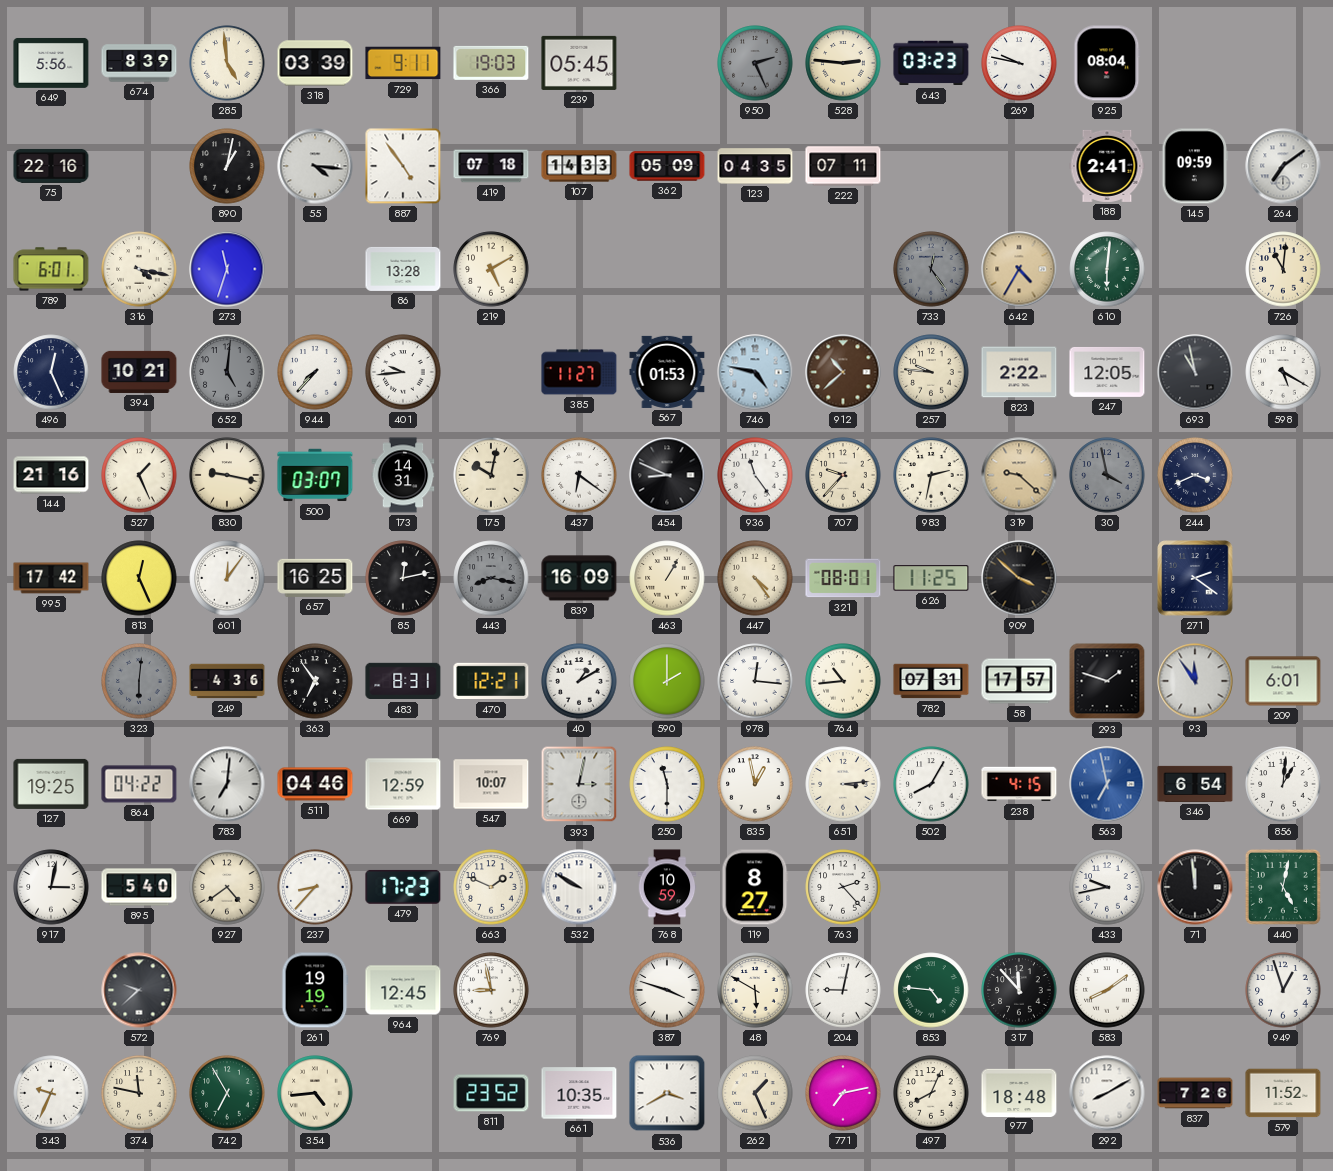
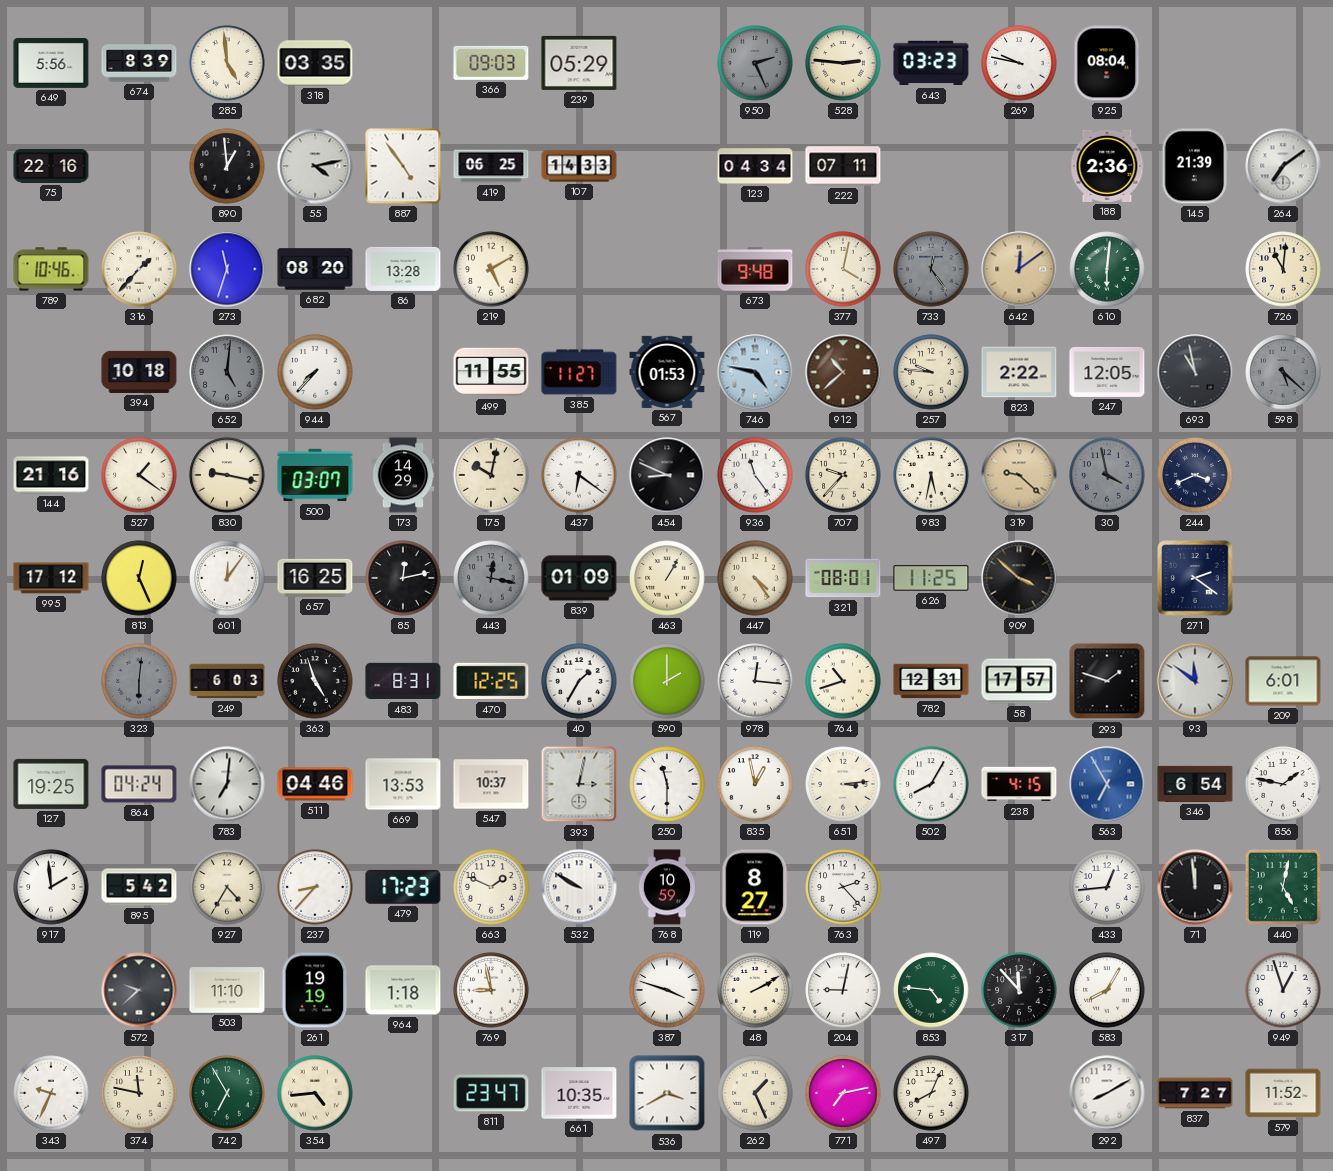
318: 03:39 -> 03:35 (315, 63)
729: 9:11 -> none (403, 63)
366: 19:03 -> 09:03 (491, 63)
239: 05:45 -> 05:29 (579, 63)
890: 1:02 -> 12:59 (227, 166)
55: 4:16 -> 4:13 (315, 166)
419: 07:18 -> 06:25 (491, 166)
362: 05:09 -> none (667, 166)
123: 04:35 -> 04:34 (755, 166)
188: 2:41 -> 2:36 (1107, 166)
145: 09:59 -> 21:39 (1195, 166)
789: 6:01 -> 10:46 (51, 269)
316: 4:17 -> 1:37 (139, 269)
682: none -> 08:20 (315, 269)
673: none -> 9:48 (755, 269)
377: none -> 4:02 (843, 269)
642: 4:35 -> 12:09 (1019, 269)
496: 12:26 -> none (51, 372)
394: 10:21 -> 10:18 (139, 372)
401: 9:44 -> none (403, 372)
499: none -> 11:55 (491, 372)
598: 5:20 -> 5:22 (1283, 372)
598 dial: white -> grey (1283, 372)
527: 1:26 -> 1:21 (139, 475)
173: 14:31 -> 14:29 (403, 475)
983: 2:32 -> 5:32 (931, 475)
995: 17:42 -> 17:12 (51, 578)
443: 8:17 -> 12:17 (491, 578)
839: 16:09 -> 01:09 (579, 578)
249: 4:36 -> 6:03 (227, 681)
363: 6:54 -> 4:57 (315, 681)
470: 12:21 -> 12:25 (491, 681)
40: 1:10 -> 1:35 (579, 681)
764: 10:44 -> 10:42 (843, 681)
782: 07:31 -> 12:31 (931, 681)
93: 11:54 -> 11:51 (1195, 681)
864: 04:22 -> 04:24 (139, 784)
669: 12:59 -> 13:53 (403, 784)
547: 10:07 -> 10:37 (491, 784)
563: 6:58 -> 6:55 (1107, 784)
856: 1:01 -> 1:47 (1283, 784)
917: 3:02 -> 1:59 (51, 887)
895: 5:40 -> 5:42 (139, 887)
927: 4:39 -> 4:35 (227, 887)
433: 9:43 -> 12:44 (1107, 887)
503: none -> 11:10 (227, 990)
964: 12:45 -> 1:18 (403, 990)
48: 5:50 -> 2:10 (755, 990)
583: 8:09 -> 8:05 (1107, 990)
811: 23:52 -> 23:47 (491, 1093)
977: 18:48 -> none (1019, 1092)
837: 7:26 -> 7:27 (1195, 1093)
